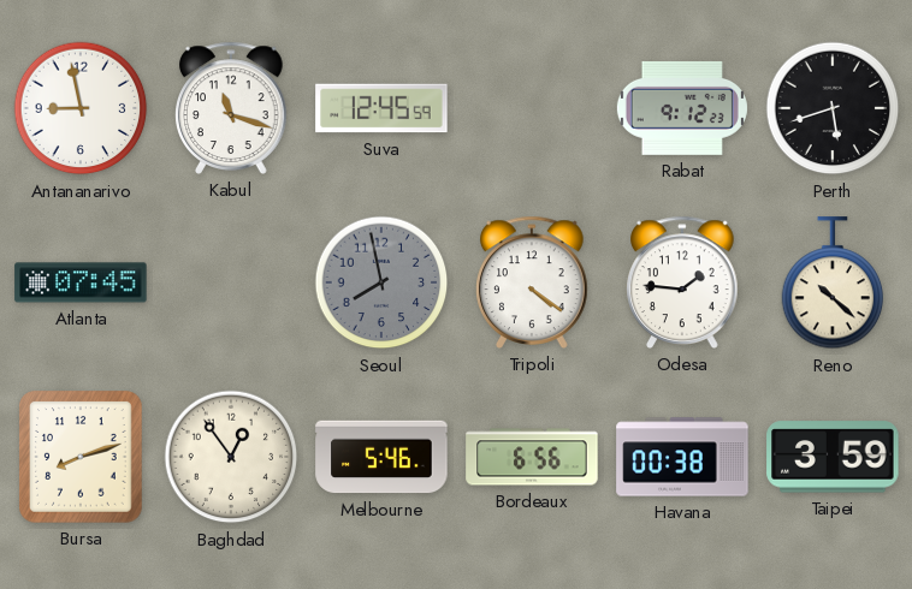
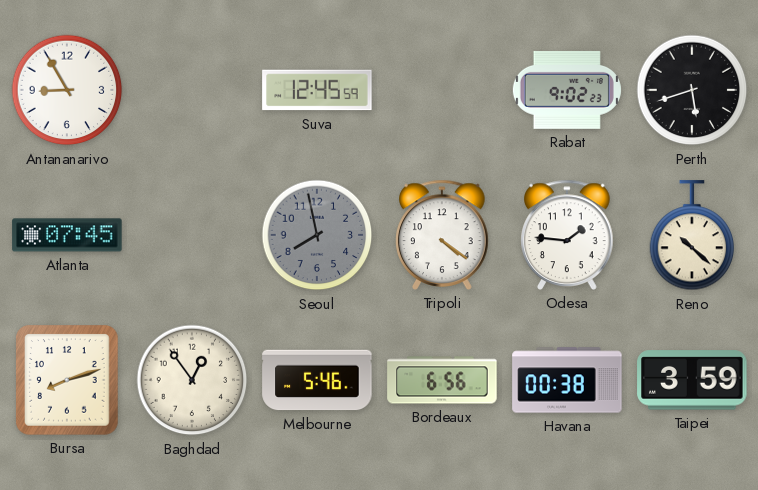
Antananarivo: 8:58 -> 8:55 (67, 90)
Kabul: 11:18 -> none (231, 108)
Rabat: 9:12 -> 9:02 (567, 90)
